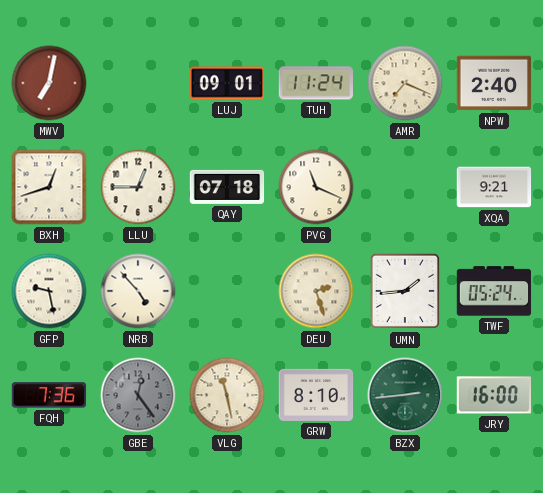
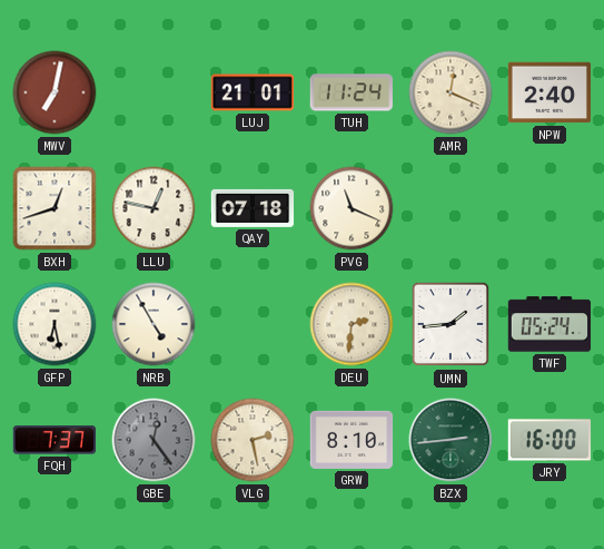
LUJ: 09:01 -> 21:01 (253, 92)
AMR: 7:19 -> 12:19 (450, 92)
LLU: 12:45 -> 12:47 (154, 208)
XQA: 9:21 -> none (494, 187)
GFP: 9:28 -> 6:28 (55, 324)
NRB: 4:53 -> 4:55 (154, 324)
DEU: 2:27 -> 2:31 (351, 324)
FQH: 7:36 -> 7:37 (55, 440)
VLG: 11:28 -> 2:28 (253, 440)
